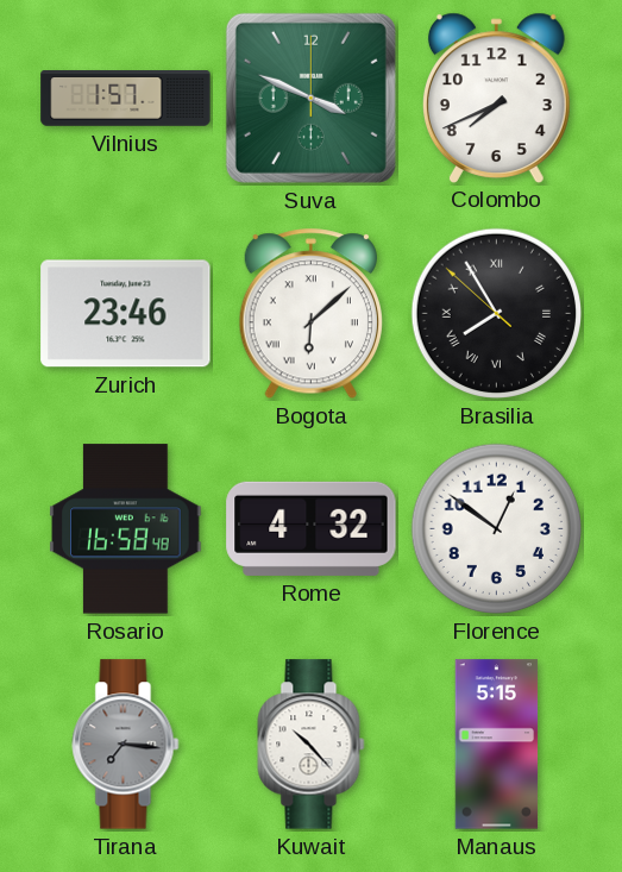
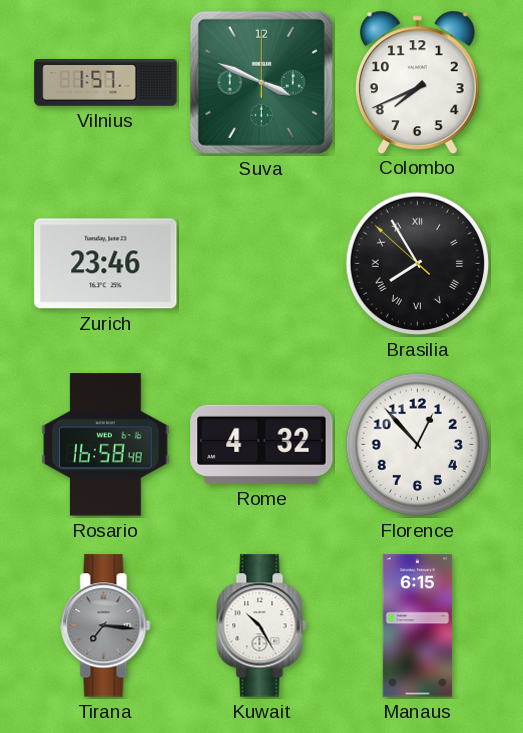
Bogota: 6:08 -> none (310, 314)
Florence: 12:51 -> 12:53 (418, 445)
Kuwait: 10:23 -> 10:25 (262, 626)
Manaus: 5:15 -> 6:15 (418, 626)
